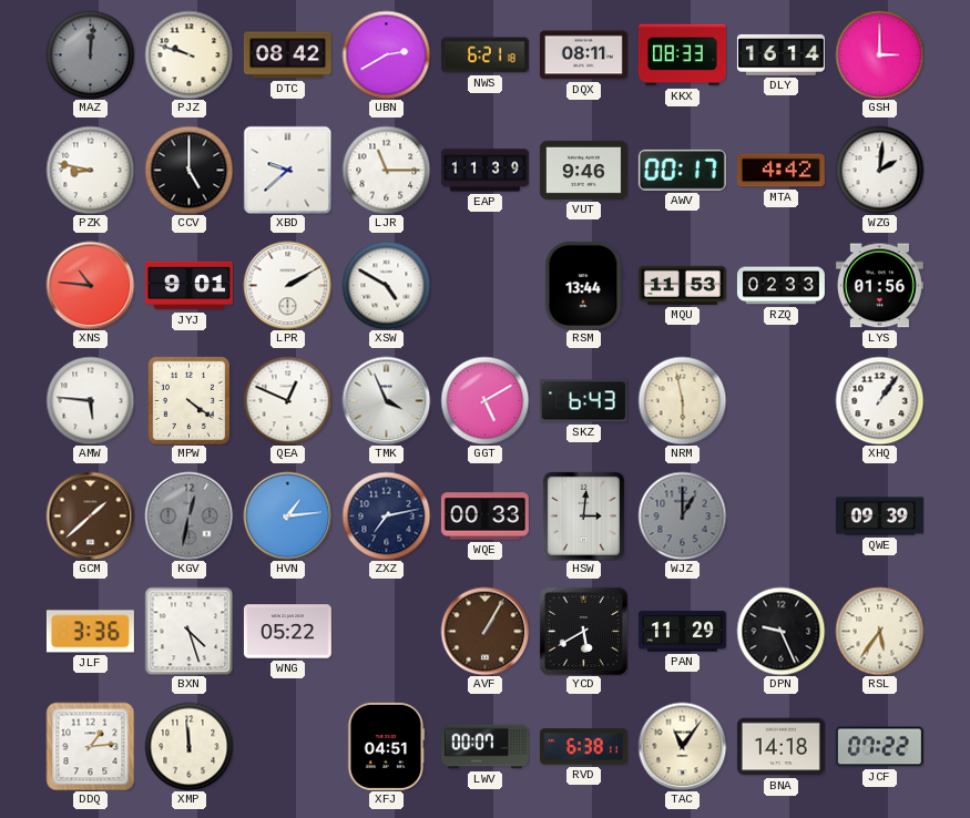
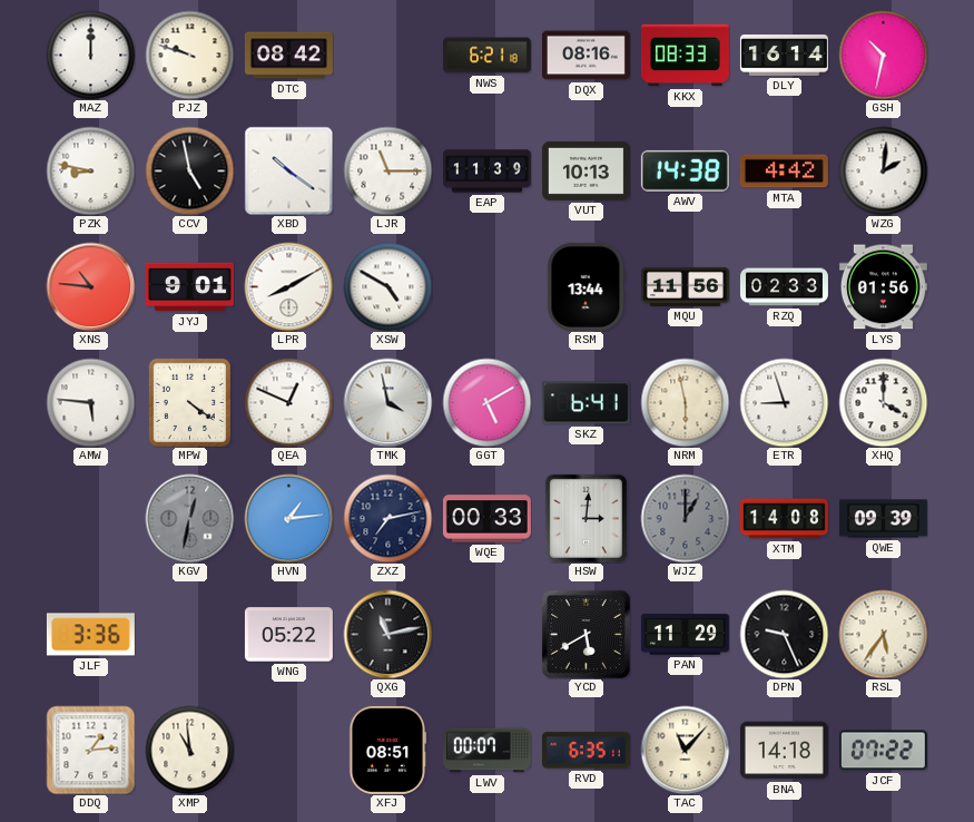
MAZ: 12:01 -> 12:00 (90, 55)
MAZ dial: grey -> white (90, 55)
UBN: 2:40 -> none (386, 54)
DQX: 08:11 -> 08:16 (586, 56)
GSH: 3:00 -> 10:32 (883, 55)
CCV: 5:00 -> 4:58 (189, 170)
XBD: 9:38 -> 10:21 (288, 170)
VUT: 9:46 -> 10:13 (586, 170)
AWV: 00:17 -> 14:38 (685, 170)
LPR: 2:10 -> 8:10 (288, 286)
MQU: 11:53 -> 11:56 (685, 286)
TMK: 3:56 -> 3:58 (387, 402)
SKZ: 6:43 -> 6:41 (586, 403)
ETR: none -> 8:57 (784, 402)
XHQ: 1:06 -> 4:00 (883, 402)
GCM: 1:38 -> none (90, 515)
XTM: none -> 14:08 (784, 519)
BXN: 4:27 -> none (188, 631)
QXG: none -> 11:13 (387, 634)
AVF: 1:05 -> none (484, 631)
XMP: 11:59 -> 10:59 (189, 750)
XFJ: 04:51 -> 08:51 (387, 750)
RVD: 6:38 -> 6:35 (586, 751)
TAC: 11:06 -> 11:07 (685, 750)
